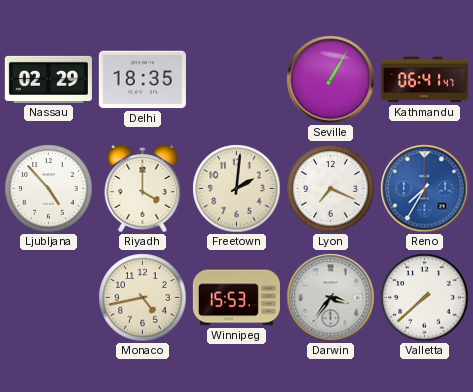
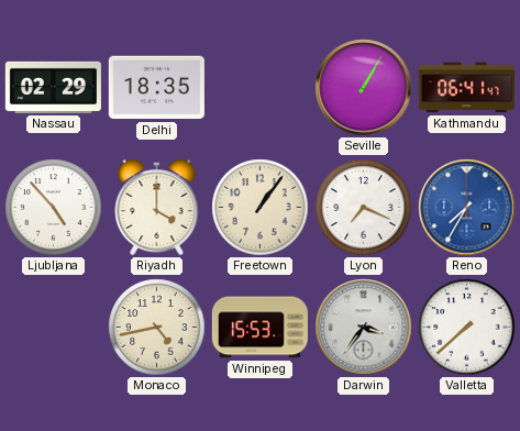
Freetown: 2:01 -> 1:06 (261, 208)
